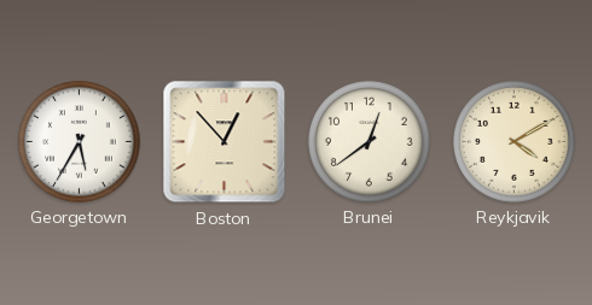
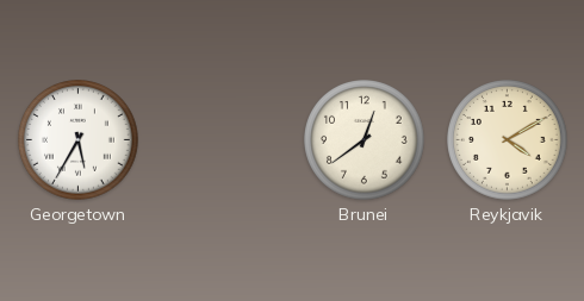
Boston: 12:53 -> none (225, 142)
